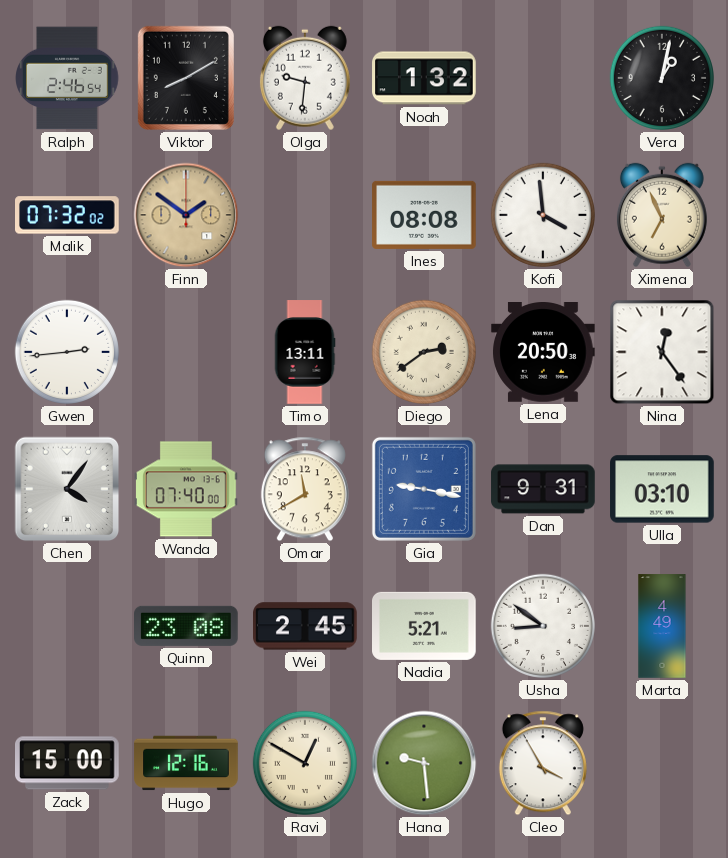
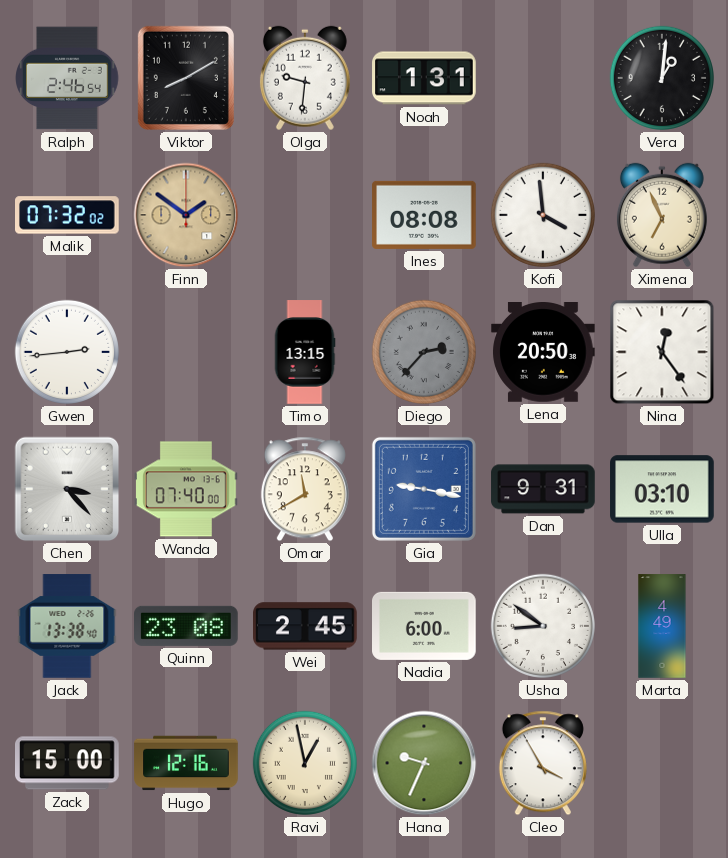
Noah: 1:32 -> 1:31 (424, 78)
Vera: 1:02 -> 1:01 (662, 78)
Timo: 13:11 -> 13:15 (305, 352)
Diego: 2:39 -> 2:37 (424, 352)
Diego dial: cream -> grey (424, 352)
Chen: 4:06 -> 3:23 (67, 489)
Jack: none -> 13:38 (67, 626)
Nadia: 5:21 -> 6:00 (425, 626)
Ravi: 12:50 -> 12:58 (305, 763)
Hana: 9:29 -> 9:34 (424, 763)
